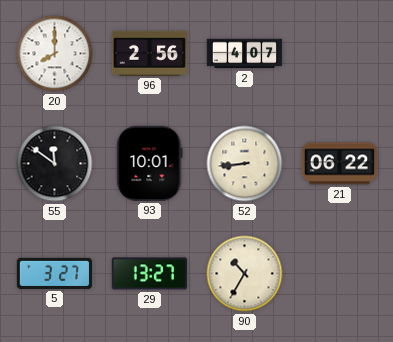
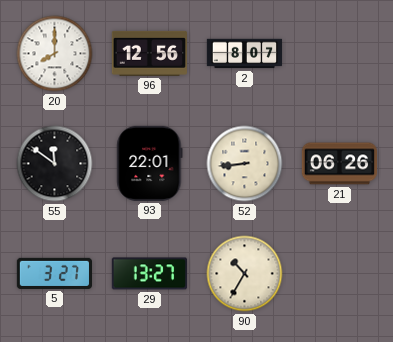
96: 2:56 -> 12:56 (149, 53)
2: 4:07 -> 8:07 (245, 54)
93: 10:01 -> 22:01 (150, 163)
21: 06:22 -> 06:26 (339, 164)
